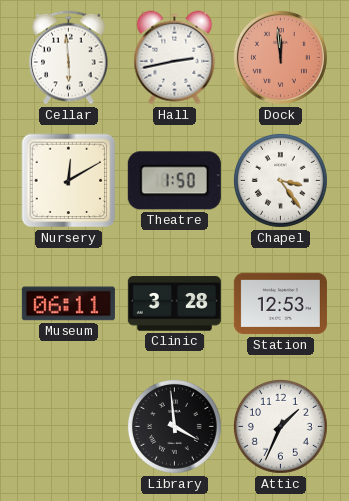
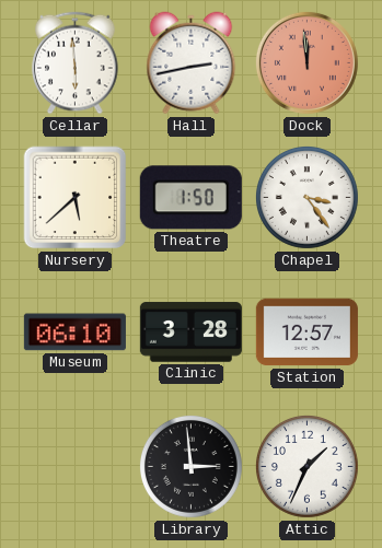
Nursery: 12:10 -> 5:38 (76, 198)
Museum: 06:11 -> 06:10 (74, 333)
Station: 12:53 -> 12:57 (306, 333)
Library: 3:59 -> 2:59 (190, 466)
